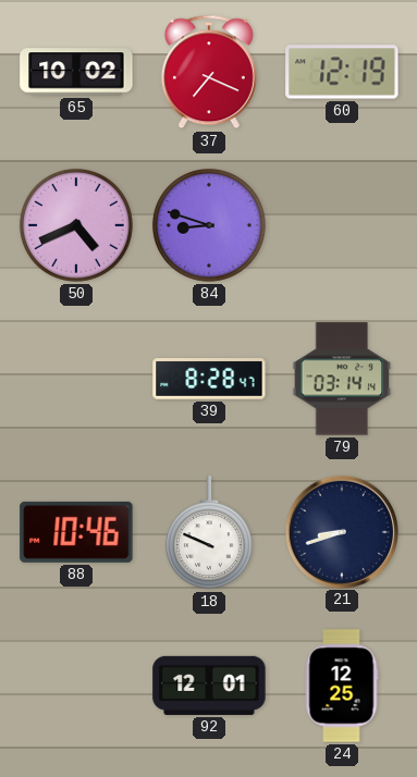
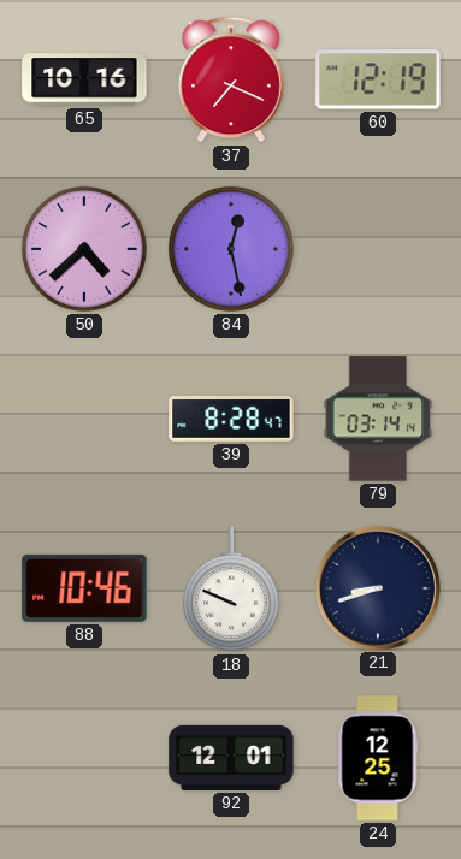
65: 10:02 -> 10:16 (84, 79)
50: 4:41 -> 4:38 (84, 249)
84: 8:48 -> 12:28 (231, 249)
